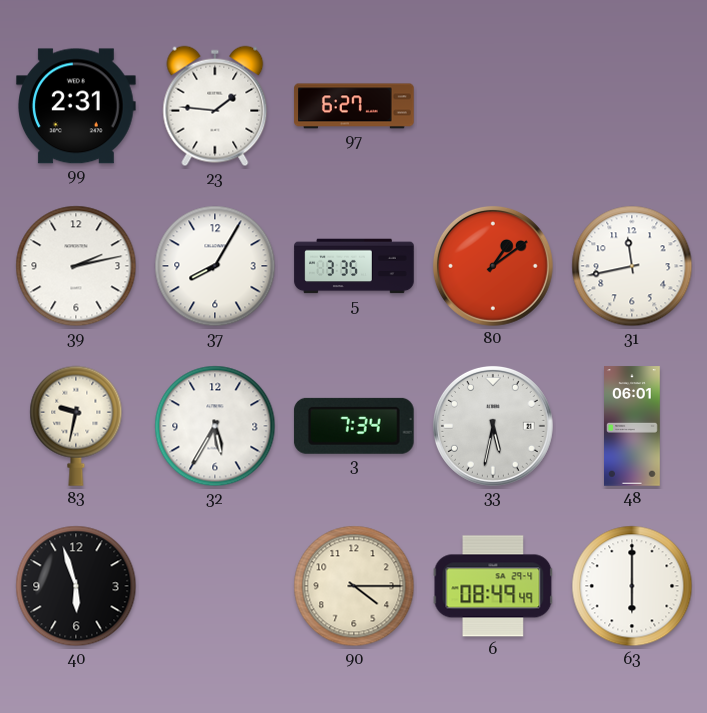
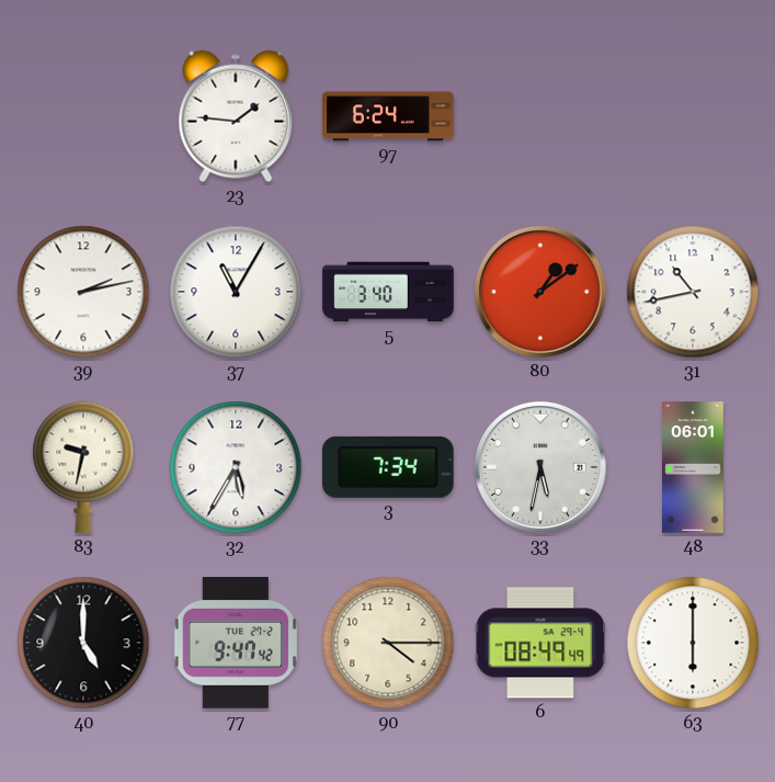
99: 2:31 -> none (77, 106)
97: 6:27 -> 6:24 (388, 116)
37: 8:05 -> 11:05 (236, 292)
5: 3:35 -> 3:40 (388, 292)
31: 11:43 -> 10:43 (693, 292)
40: 5:57 -> 5:00 (83, 643)
77: none -> 9:47 (236, 644)
